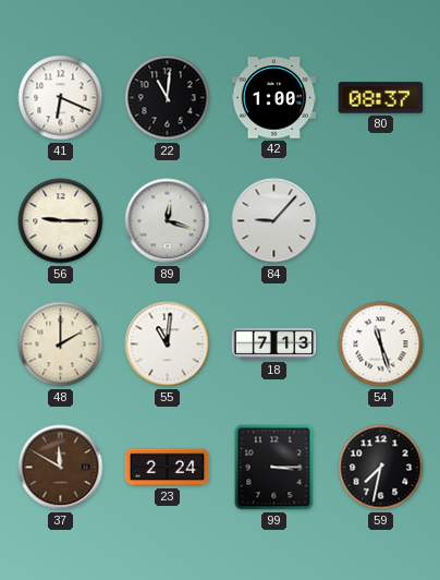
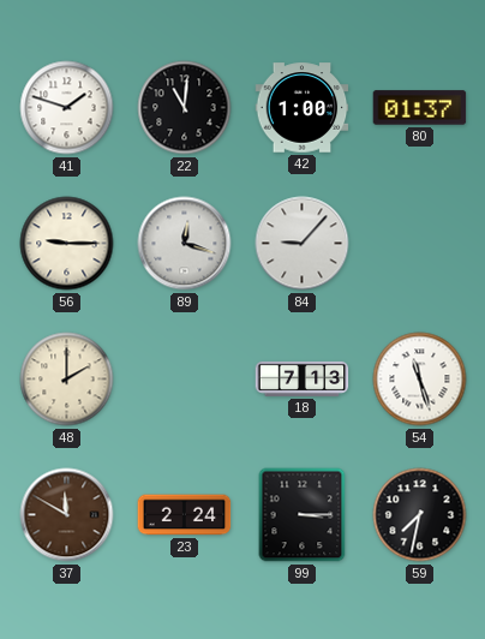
41: 6:19 -> 1:48 (67, 108)
80: 08:37 -> 01:37 (420, 108)
55: 11:01 -> none (168, 345)
